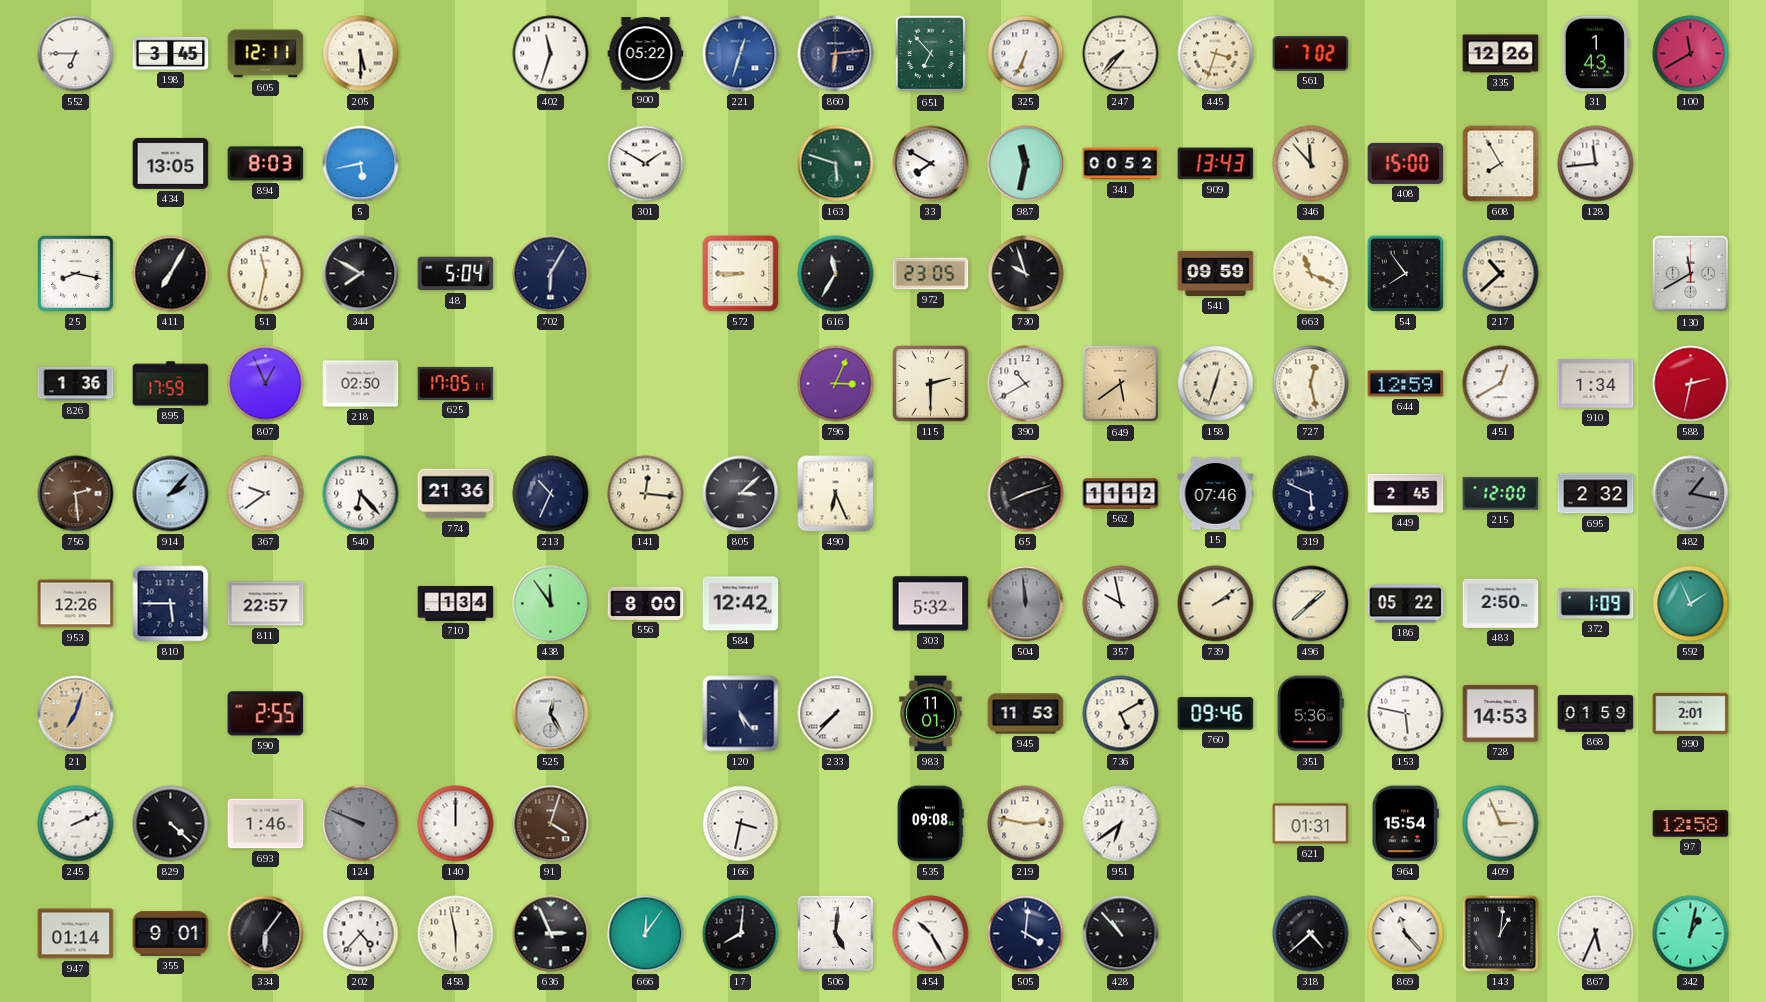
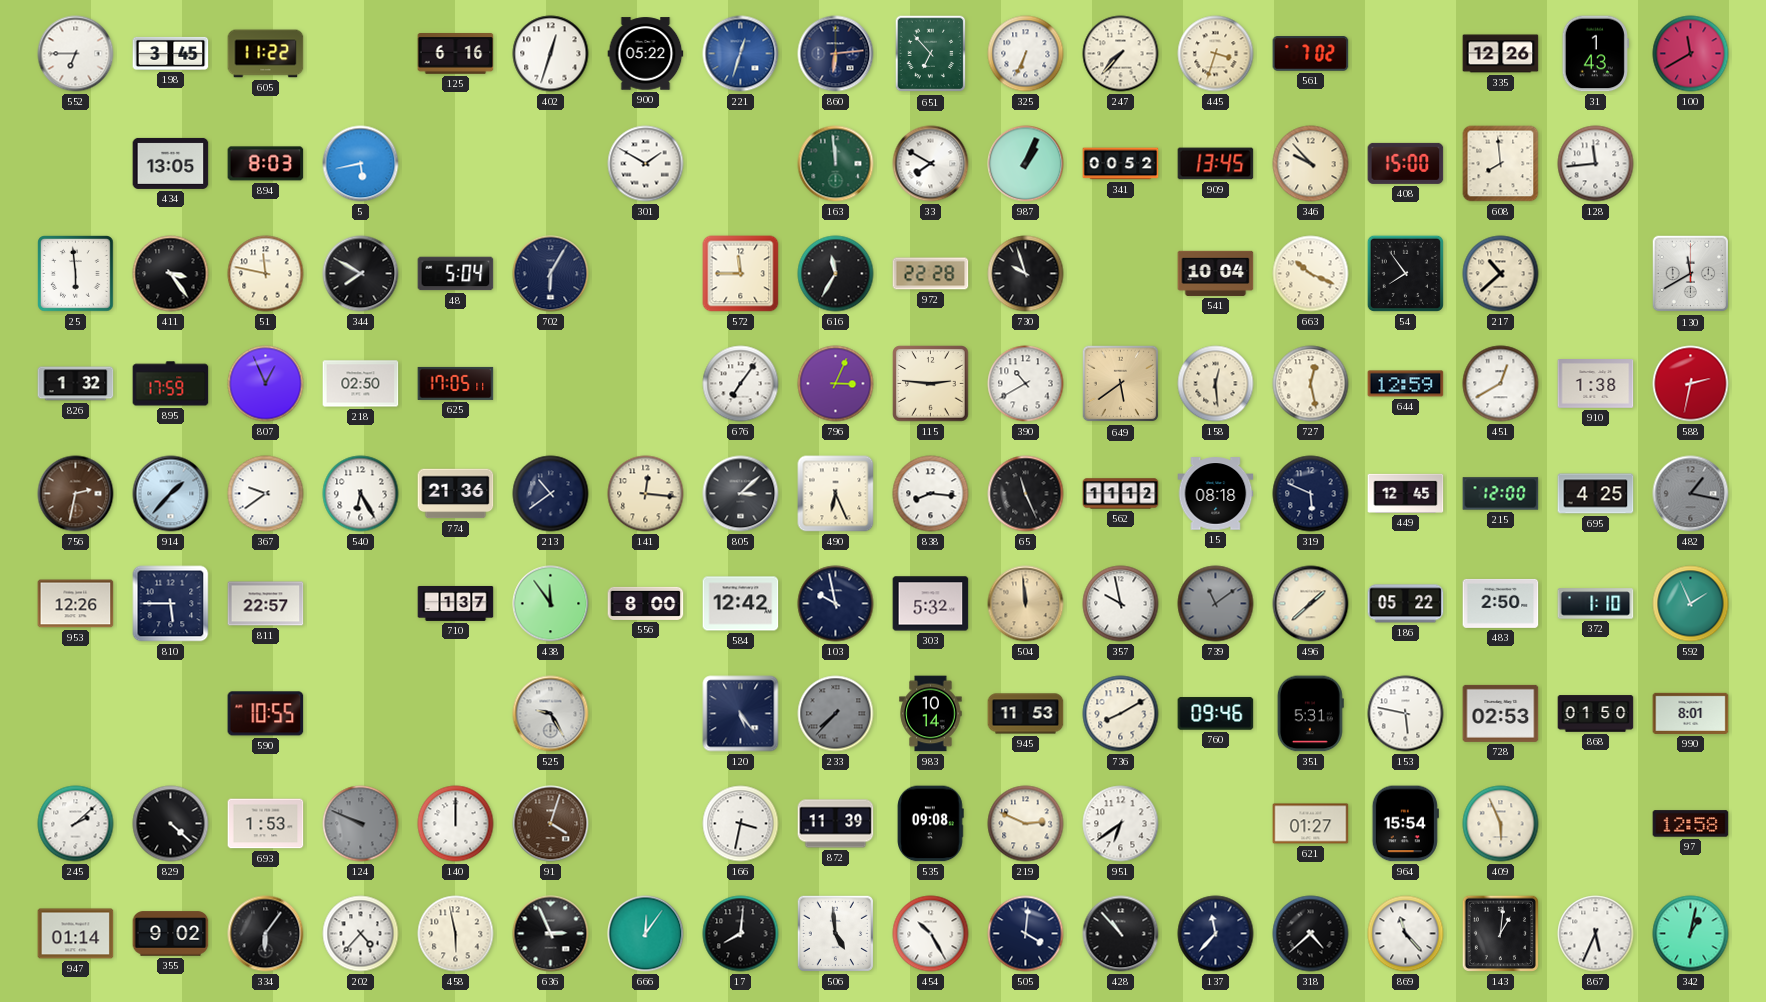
605: 12:11 -> 11:22 (266, 54)
205: 5:30 -> none (361, 54)
125: none -> 6:16 (456, 54)
402: 11:33 -> 12:33 (551, 54)
163: 5:48 -> 11:59 (836, 164)
987: 11:32 -> 1:04 (1026, 164)
909: 13:43 -> 13:45 (1216, 164)
346: 11:53 -> 9:53 (1311, 164)
608: 7:55 -> 7:59 (1501, 164)
25: 8:17 -> 5:59 (76, 274)
411: 7:05 -> 3:24 (171, 274)
51: 11:32 -> 11:47 (266, 274)
572: 8:45 -> 11:45 (741, 274)
972: 23:05 -> 22:28 (931, 274)
541: 09:59 -> 10:04 (1216, 273)
663: 11:19 -> 10:19 (1311, 274)
826: 1:36 -> 1:32 (76, 384)
676: none -> 7:06 (741, 384)
115: 2:30 -> 2:46 (931, 384)
158: 12:33 -> 12:29 (1216, 384)
910: 1:34 -> 1:38 (1596, 384)
756: 2:29 -> 2:32 (76, 494)
914: 2:07 -> 1:37 (171, 494)
540: 6:23 -> 6:25 (361, 494)
213: 10:34 -> 10:39 (551, 494)
838: none -> 8:16 (931, 494)
65: 8:12 -> 11:26 (1026, 494)
15: 07:46 -> 08:18 (1216, 494)
449: 2:45 -> 12:45 (1406, 493)
695: 2:32 -> 4:25 (1596, 494)
710: 1:34 -> 1:37 (456, 603)
103: none -> 9:58 (836, 604)
504 dial: grey -> champagne (1026, 604)
739: 2:09 -> 11:09 (1216, 604)
739 dial: cream -> grey (1216, 604)
372: 1:09 -> 1:10 (1596, 604)
21: 7:03 -> none (76, 714)
590: 2:55 -> 10:55 (266, 714)
525: 12:25 -> 9:25 (551, 714)
233 dial: white -> grey (836, 714)
983: 11:01 -> 10:14 (931, 714)
736: 5:10 -> 8:10 (1121, 714)
351: 5:36 -> 5:31 (1310, 714)
728: 14:53 -> 02:53 (1501, 713)
868: 01:59 -> 01:50 (1596, 714)
990: 2:01 -> 8:01 (1691, 713)
245: 2:11 -> 2:08 (76, 824)
693: 1:46 -> 1:53 (266, 824)
872: none -> 11:39 (836, 824)
219: 2:47 -> 2:49 (1026, 824)
621: 01:31 -> 01:27 (1311, 824)
409: 2:56 -> 5:56 (1501, 824)
355: 9:01 -> 9:02 (171, 934)
506: 5:01 -> 4:59 (835, 933)
137: none -> 11:37 (1216, 934)
